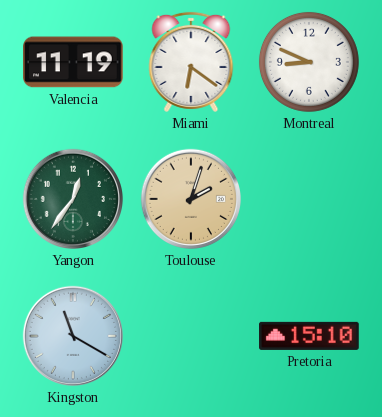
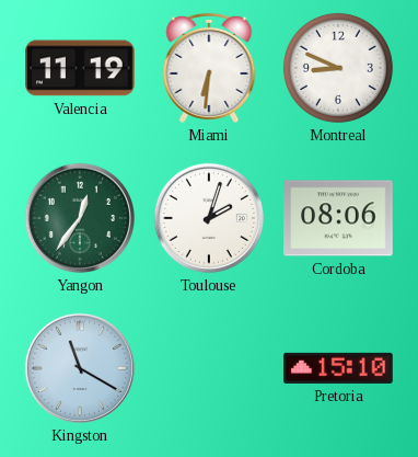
Miami: 6:21 -> 6:31 (209, 68)
Toulouse dial: champagne -> white (209, 218)
Cordoba: none -> 08:06 (338, 218)
